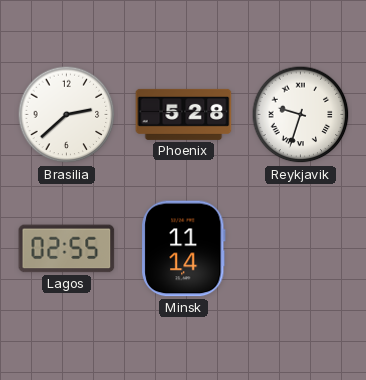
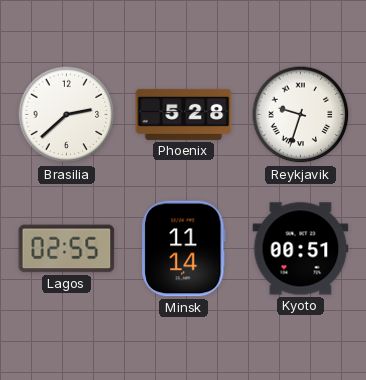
Kyoto: none -> 00:51 (301, 249)
